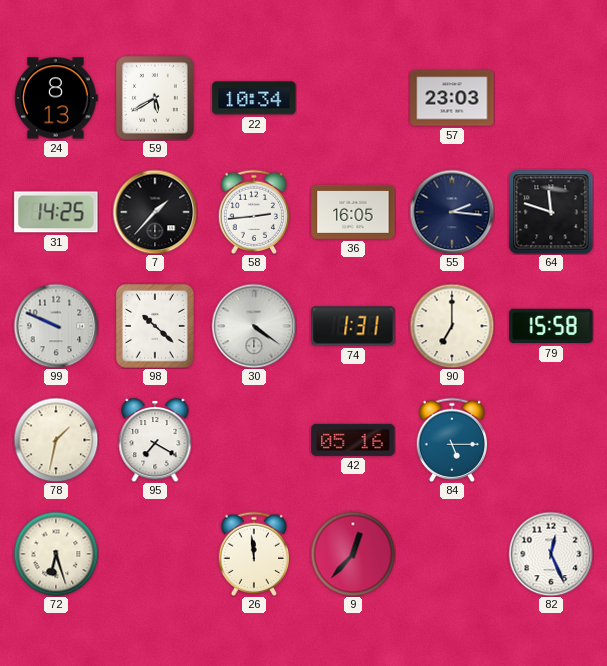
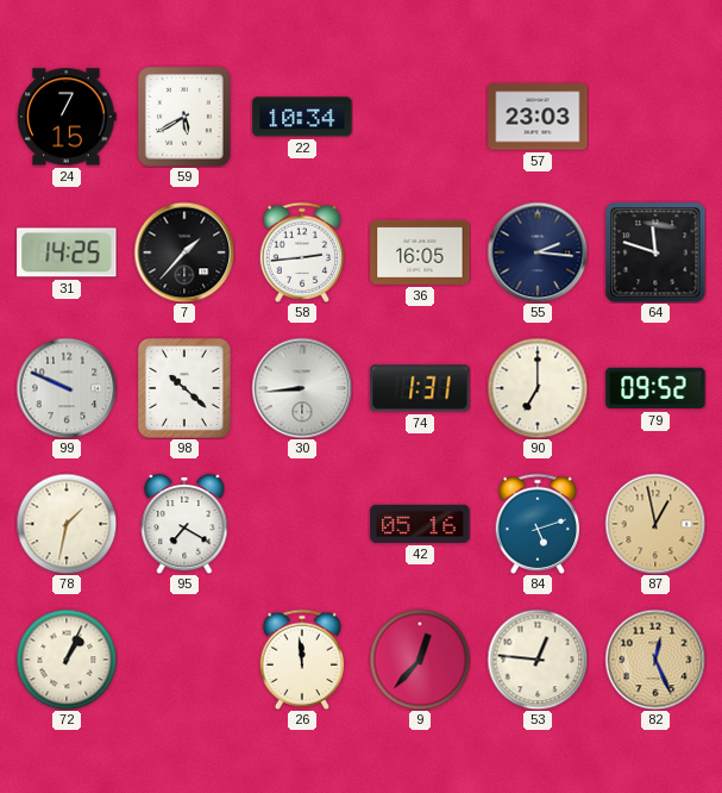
24: 8:13 -> 7:15 (67, 117)
30: 4:21 -> 8:44 (302, 388)
79: 15:58 -> 09:52 (655, 388)
84: 5:15 -> 5:12 (536, 524)
87: none -> 12:58 (655, 524)
72: 6:27 -> 1:04 (67, 660)
53: none -> 12:46 (538, 660)
82 dial: white -> champagne (655, 660)
